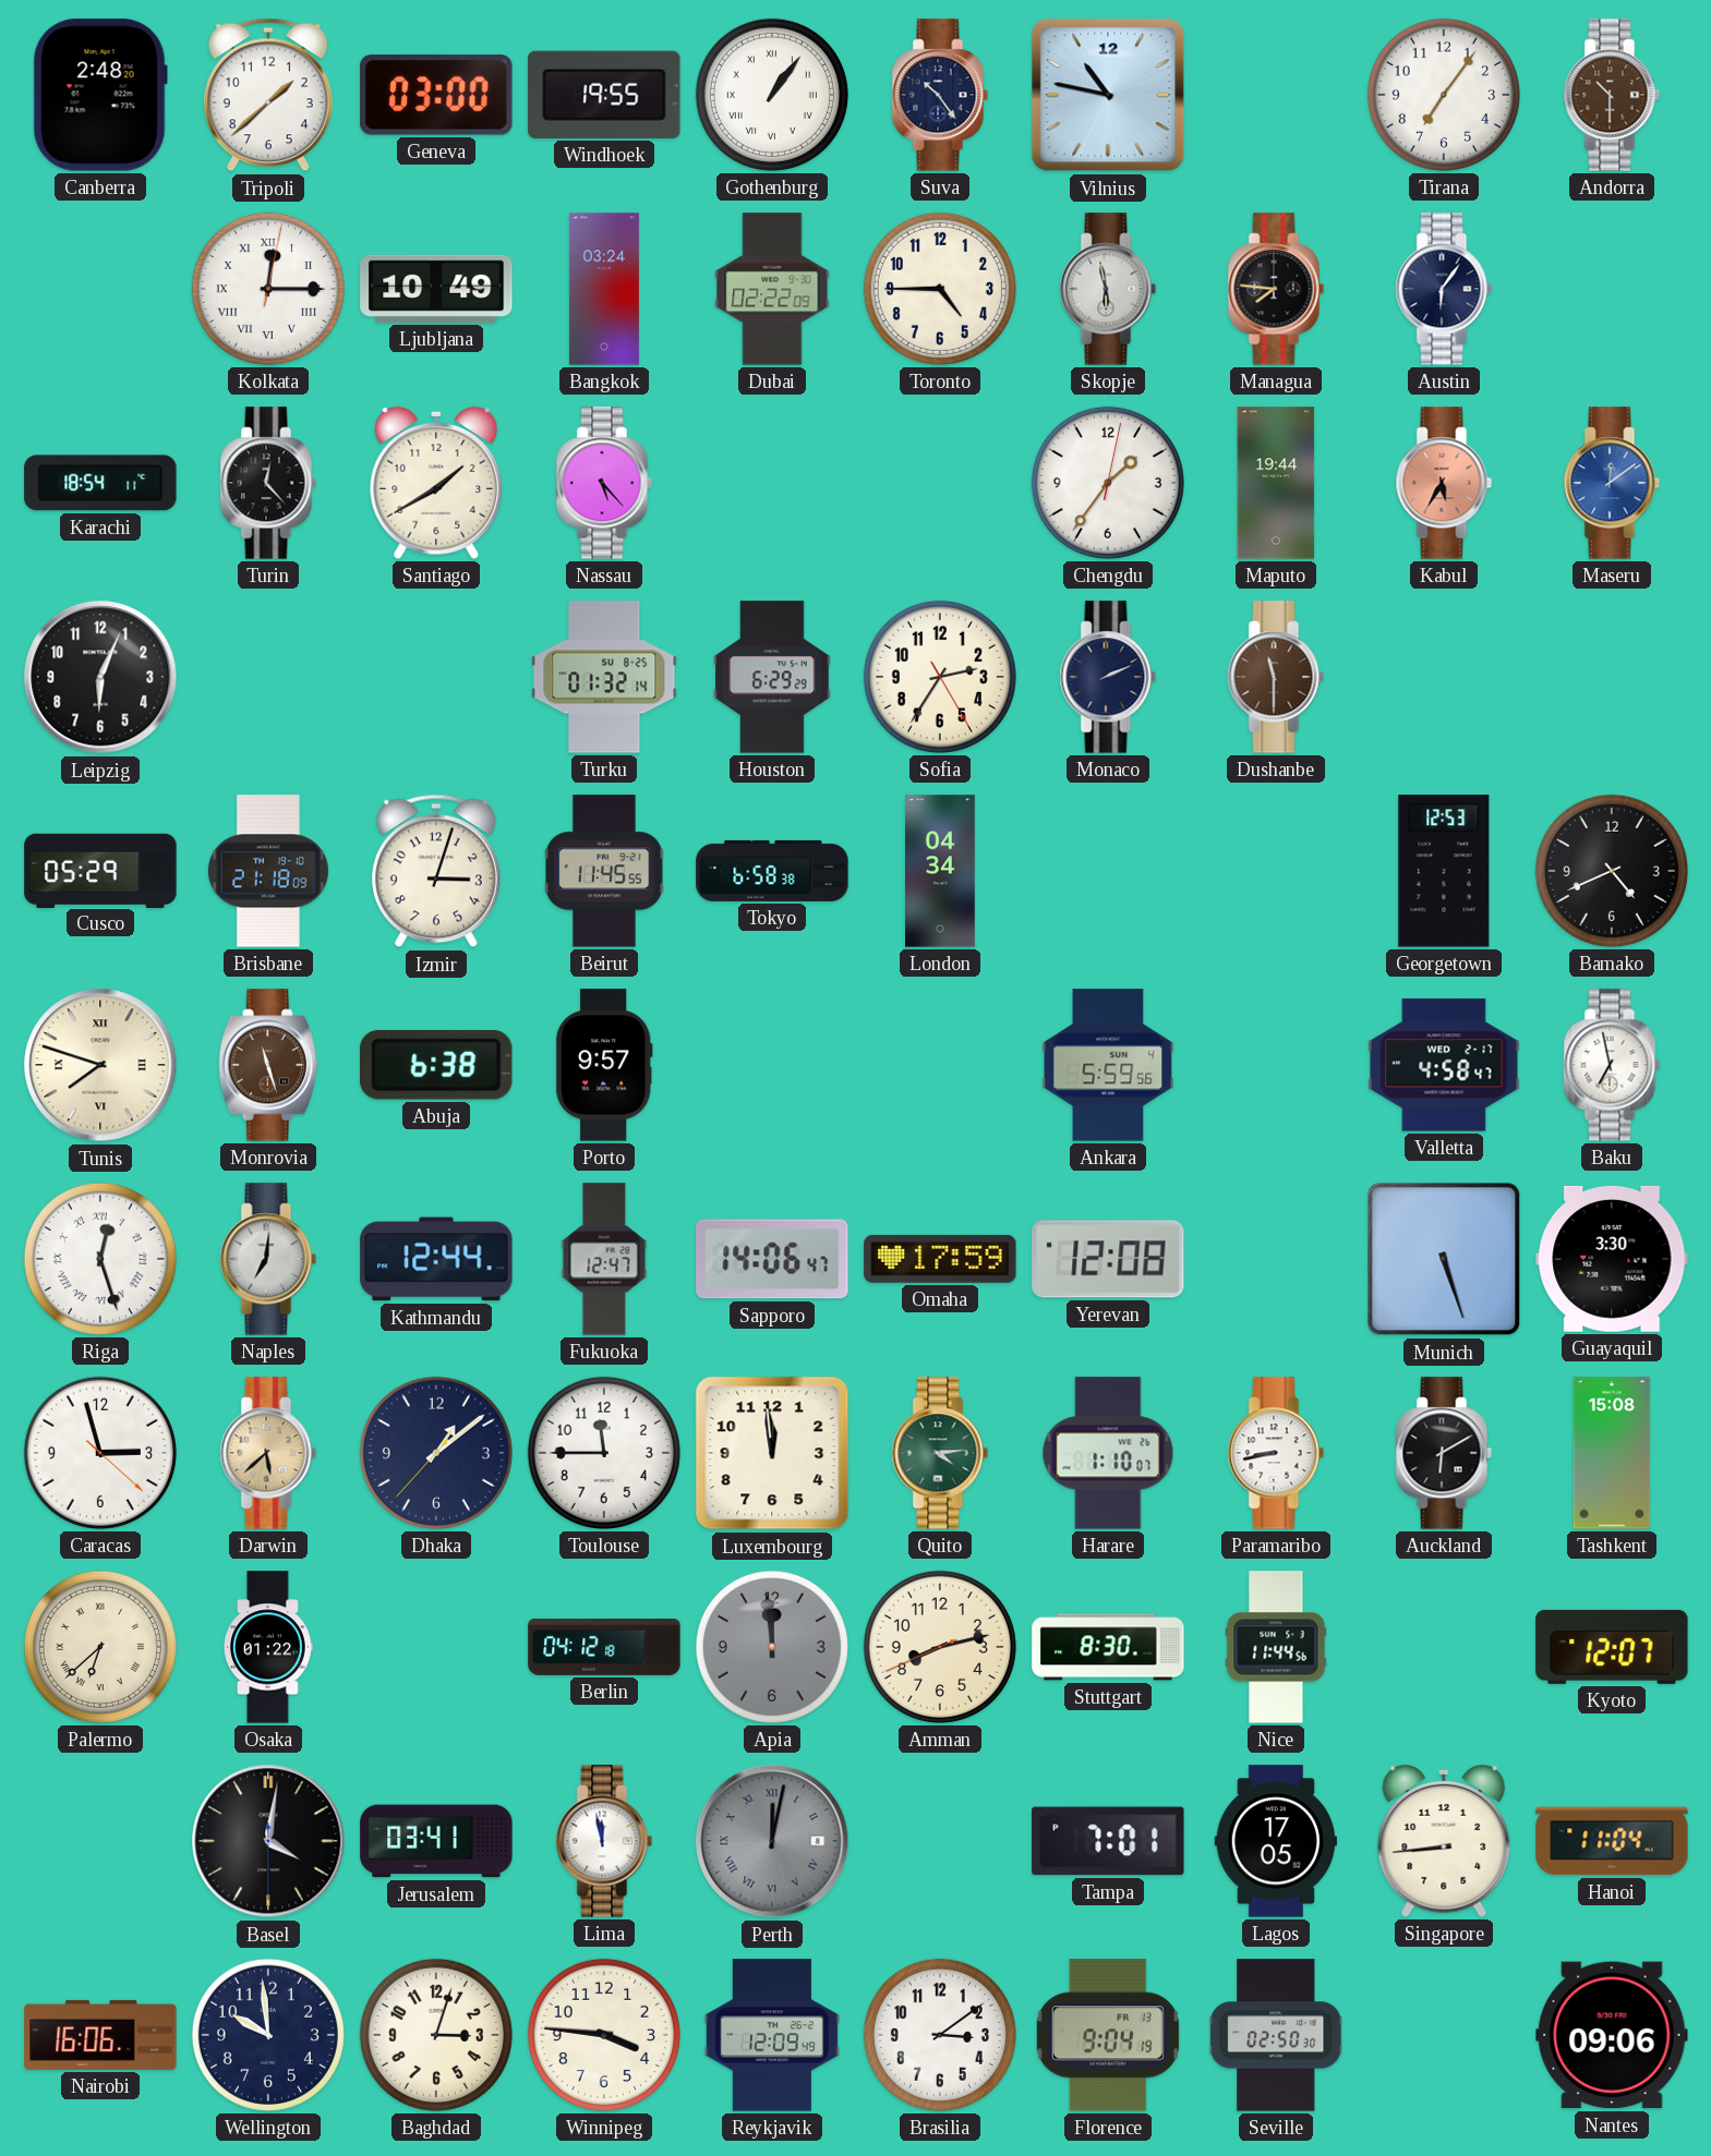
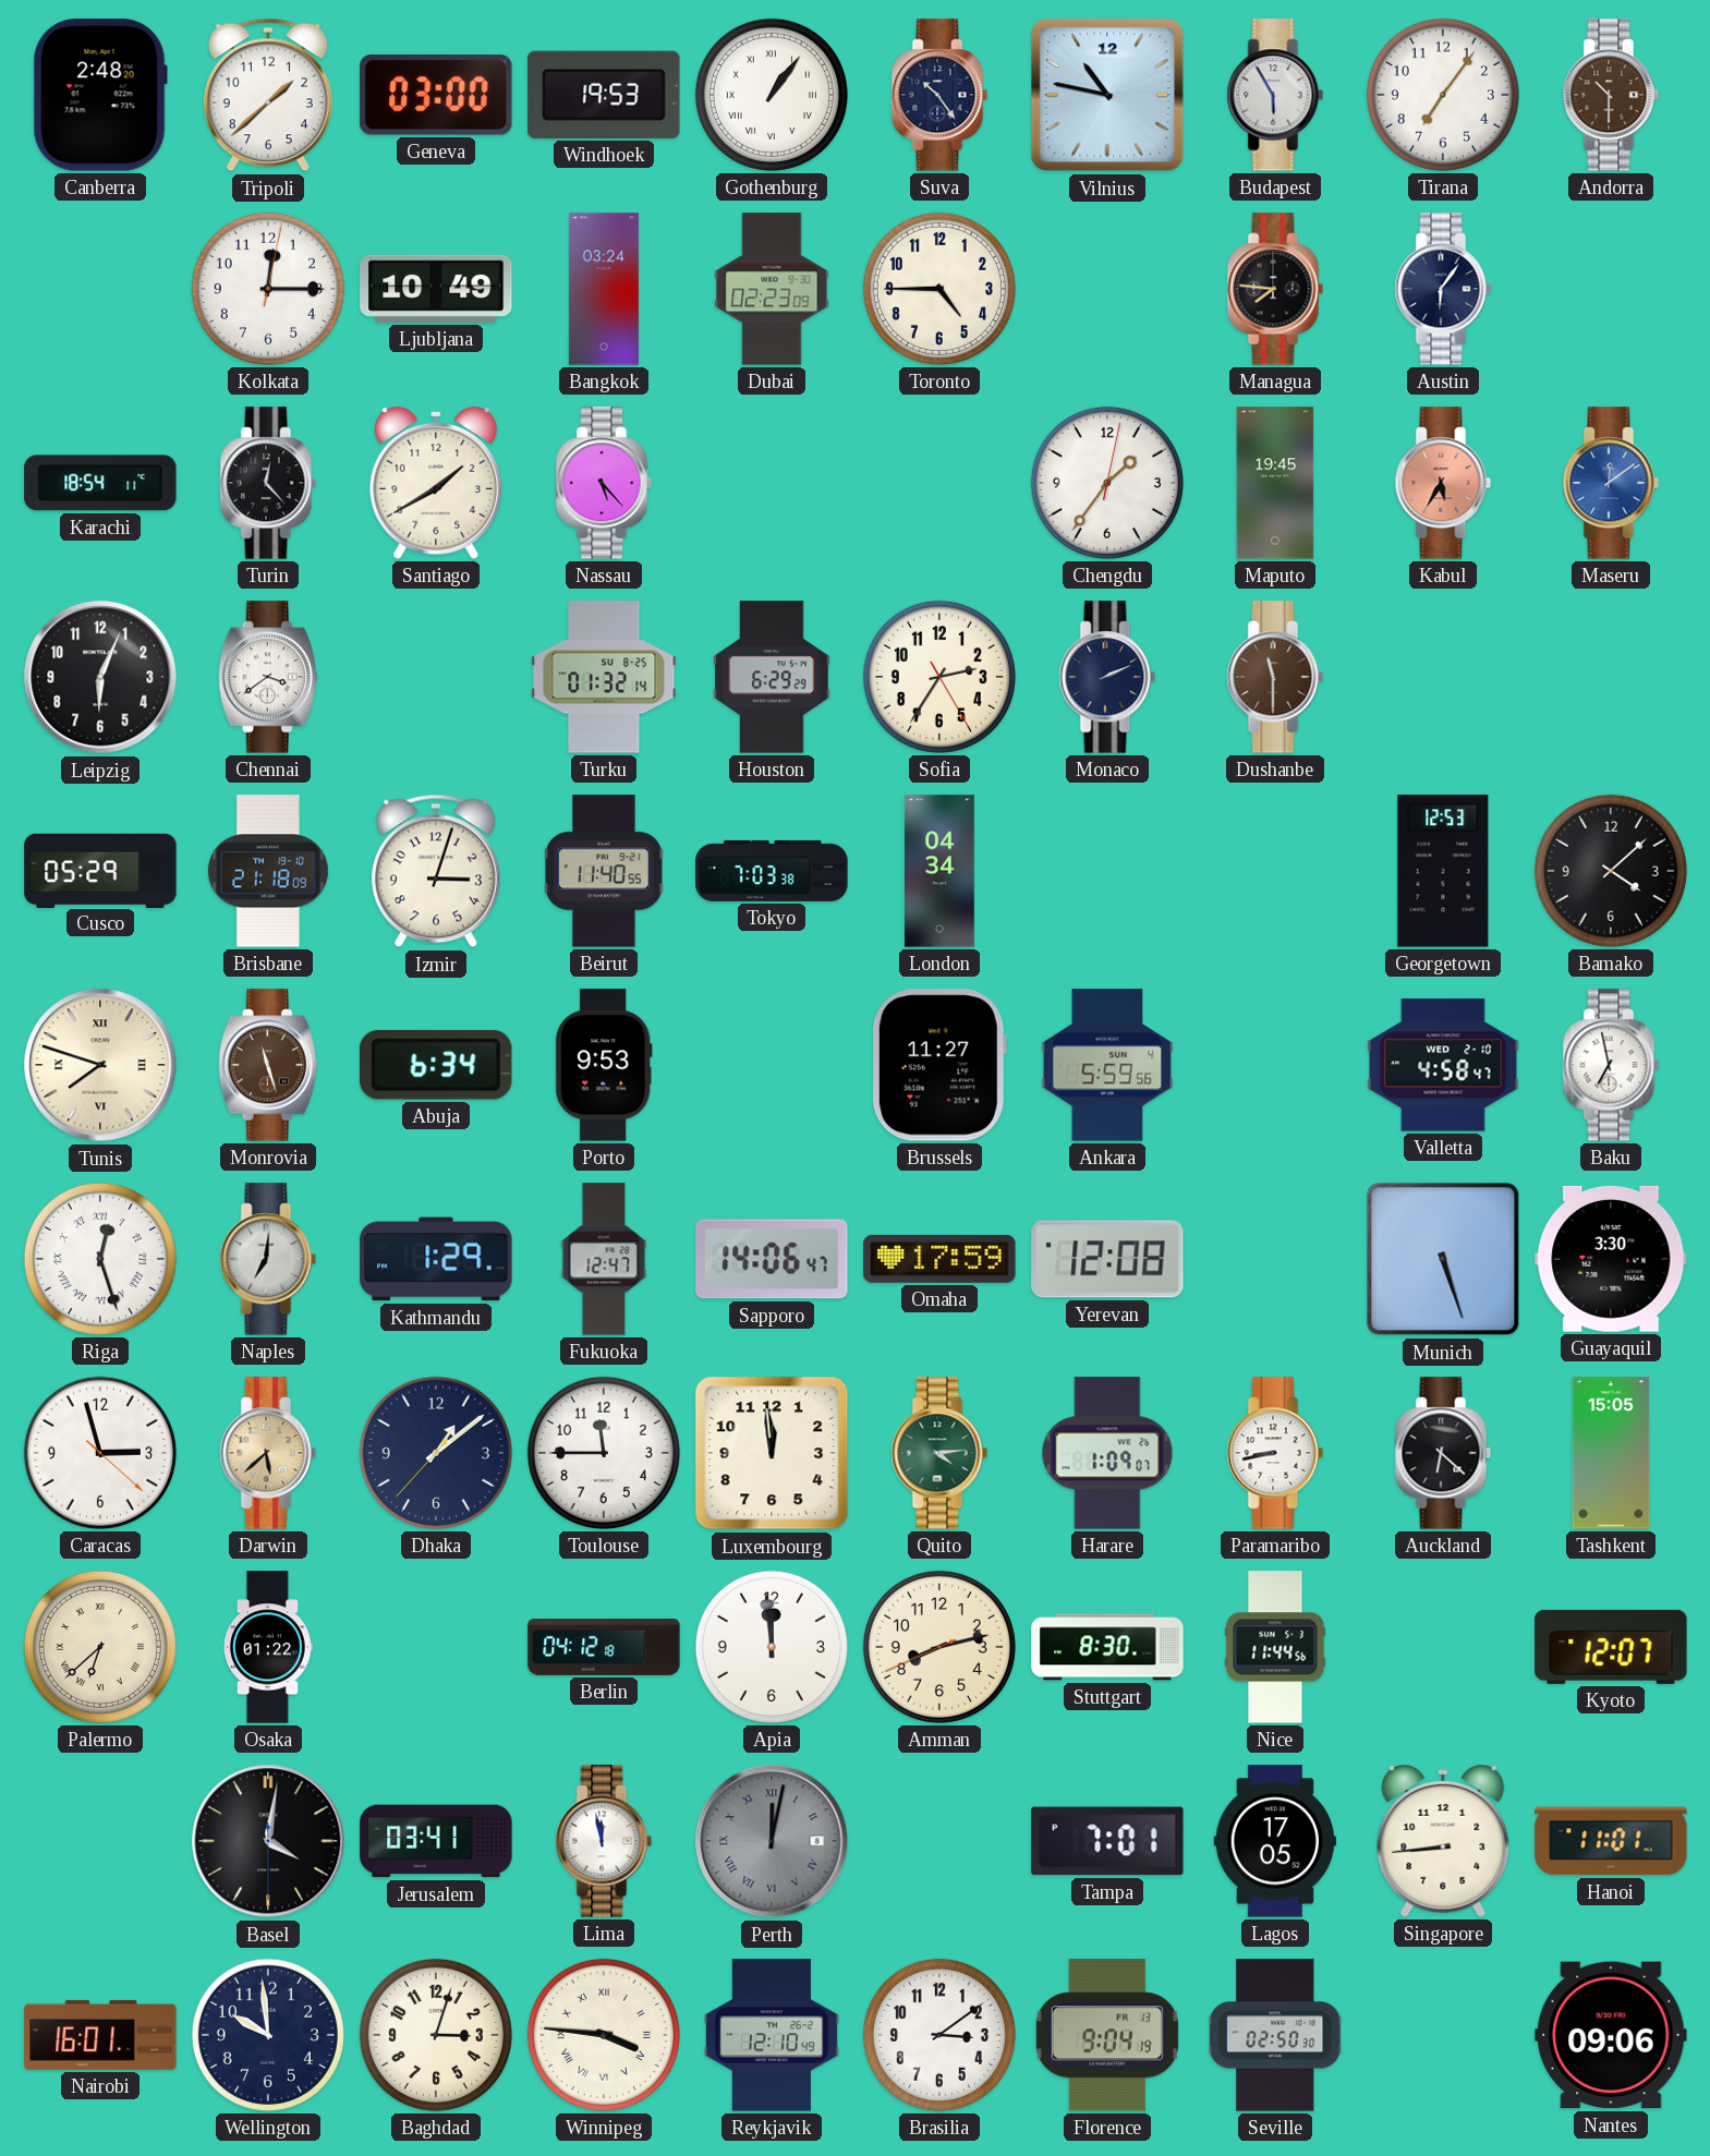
Windhoek: 19:55 -> 19:53 (604, 95)
Budapest: none -> 5:55 (1275, 95)
Kolkata numerals: Roman -> Arabic (268, 289)
Dubai: 02:22 -> 02:23 (772, 289)
Skopje: 5:58 -> none (1108, 289)
Maputo: 19:44 -> 19:45 (1275, 483)
Chennai: none -> 3:39 (268, 677)
Beirut: 11:45 -> 11:40 (604, 871)
Tokyo: 6:58 -> 7:03 (772, 871)
Bamako: 4:41 -> 4:08 (1611, 871)
Abuja: 6:38 -> 6:34 (437, 1065)
Porto: 9:57 -> 9:53 (604, 1065)
Brussels: none -> 11:27 (939, 1065)
Valletta date: WED 2-17 -> WED 2-10 (1443, 1065)
Kathmandu: 12:44 -> 1:29 (436, 1259)
Harare: 1:10 -> 1:09 (1107, 1453)
Auckland: 6:10 -> 6:22 (1443, 1453)
Tashkent: 15:08 -> 15:05 (1611, 1453)
Apia dial: grey -> white (772, 1647)
Hanoi: 11:04 -> 11:01 (1611, 1841)
Nairobi: 16:06 -> 16:01 (100, 2035)
Winnipeg numerals: Arabic -> Roman (604, 2035)
Reykjavik: 12:09 -> 12:10 (772, 2035)
